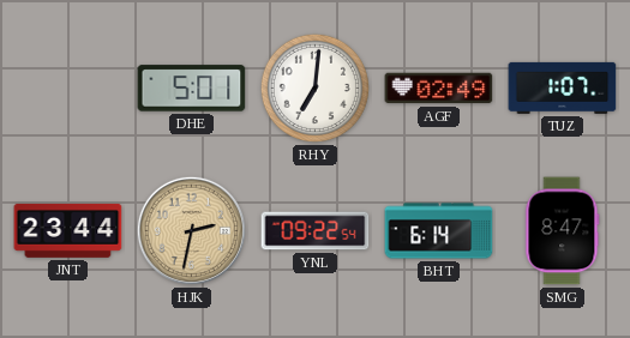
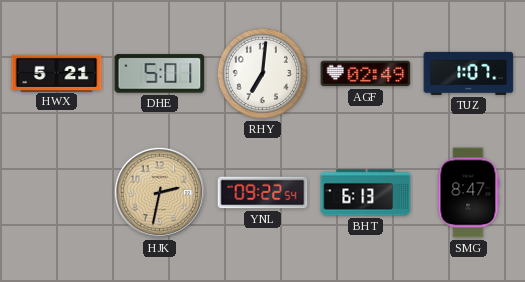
HWX: none -> 5:21 (57, 73)
JNT: 23:44 -> none (68, 230)
BHT: 6:14 -> 6:13 (366, 193)
